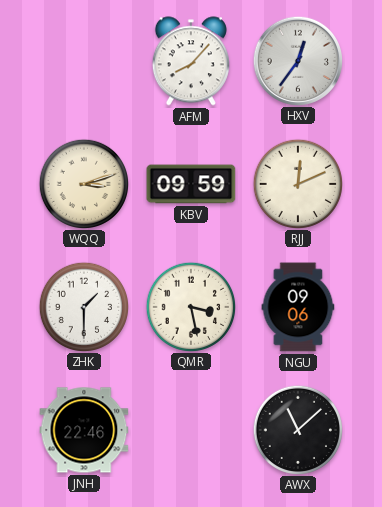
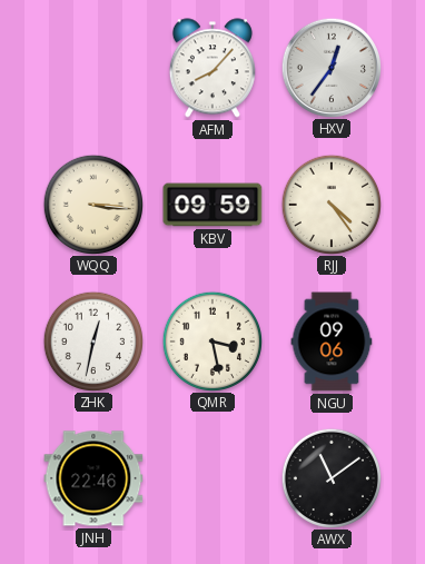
WQQ: 3:12 -> 3:16 (92, 204)
RJJ: 12:11 -> 4:24 (330, 204)
ZHK: 1:30 -> 12:32 (92, 340)
AWX: 11:08 -> 11:09 (330, 477)
